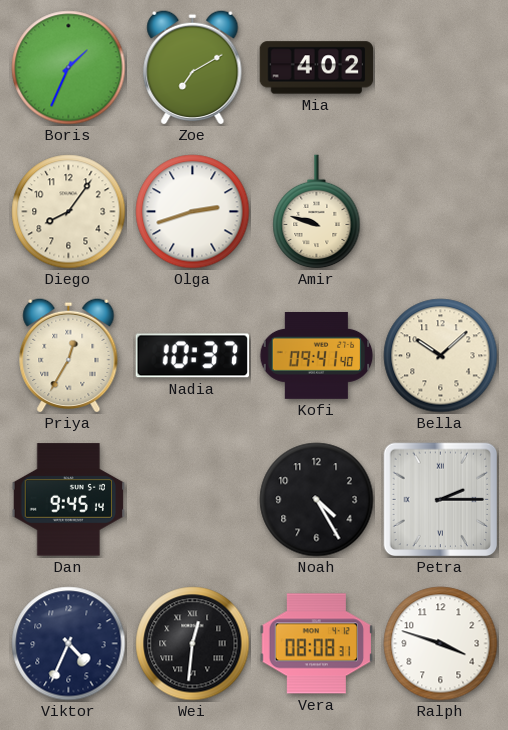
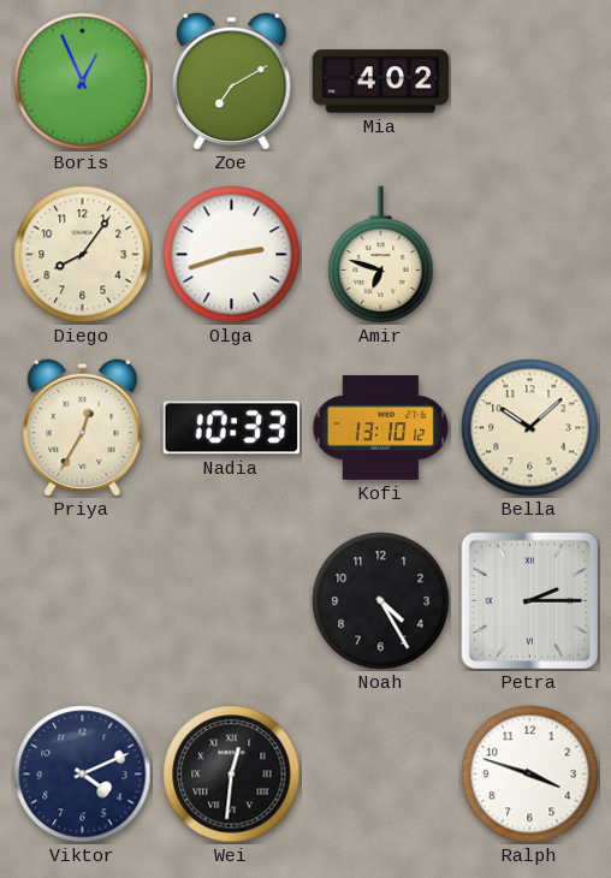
Boris: 1:34 -> 12:56 (83, 82)
Amir: 9:48 -> 6:48 (381, 255)
Nadia: 10:37 -> 10:33 (231, 428)
Kofi: 09:41 -> 13:10 (381, 428)
Dan: 9:45 -> none (69, 500)
Viktor: 4:34 -> 4:11 (83, 775)
Vera: 08:08 -> none (316, 644)
